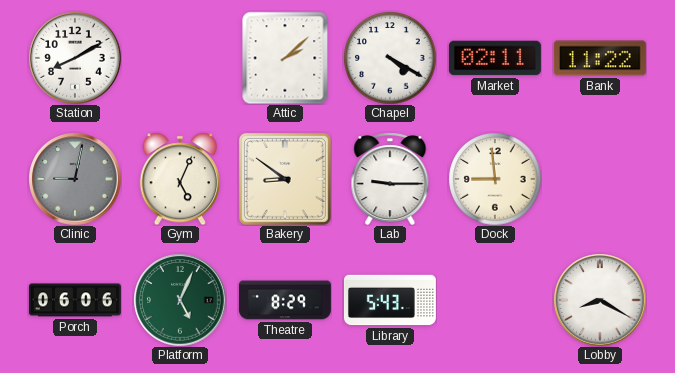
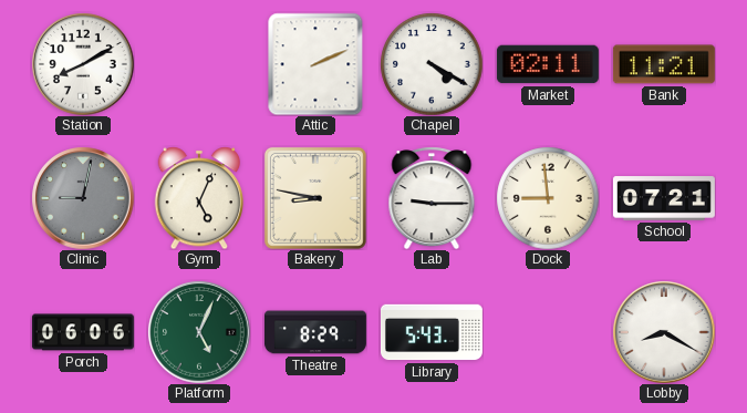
Attic: 2:08 -> 2:11 (315, 64)
Bank: 11:22 -> 11:21 (664, 64)
Bakery: 8:51 -> 8:47 (315, 198)
School: none -> 07:21 (664, 198)
